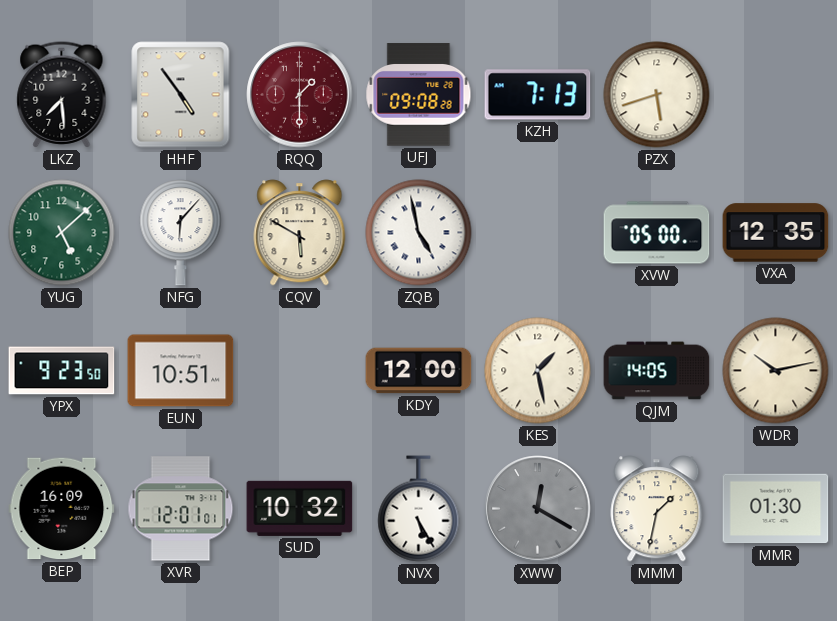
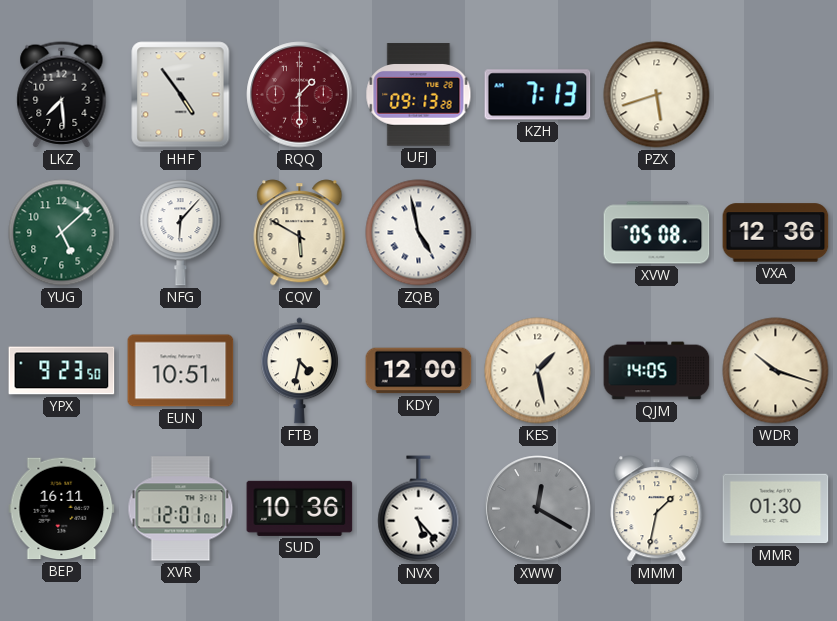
UFJ: 09:08 -> 09:13 (419, 95)
XVW: 05:00 -> 05:08 (657, 233)
VXA: 12:35 -> 12:36 (776, 233)
FTB: none -> 4:32 (299, 371)
WDR: 10:13 -> 10:18 (776, 371)
BEP: 16:09 -> 16:11 (62, 509)
SUD: 10:32 -> 10:36 (300, 508)
NVX: 5:25 -> 5:23 (419, 509)
